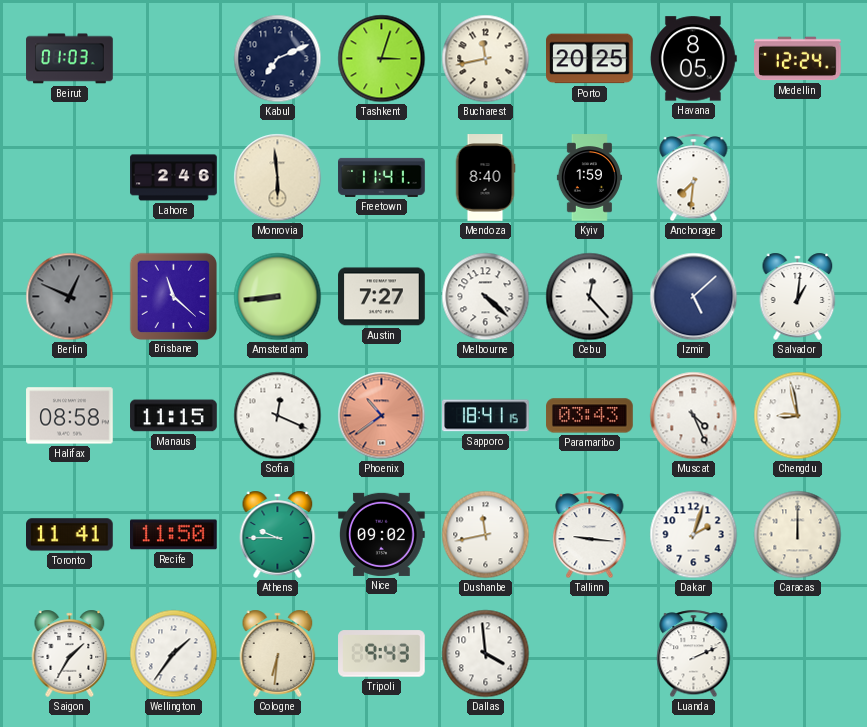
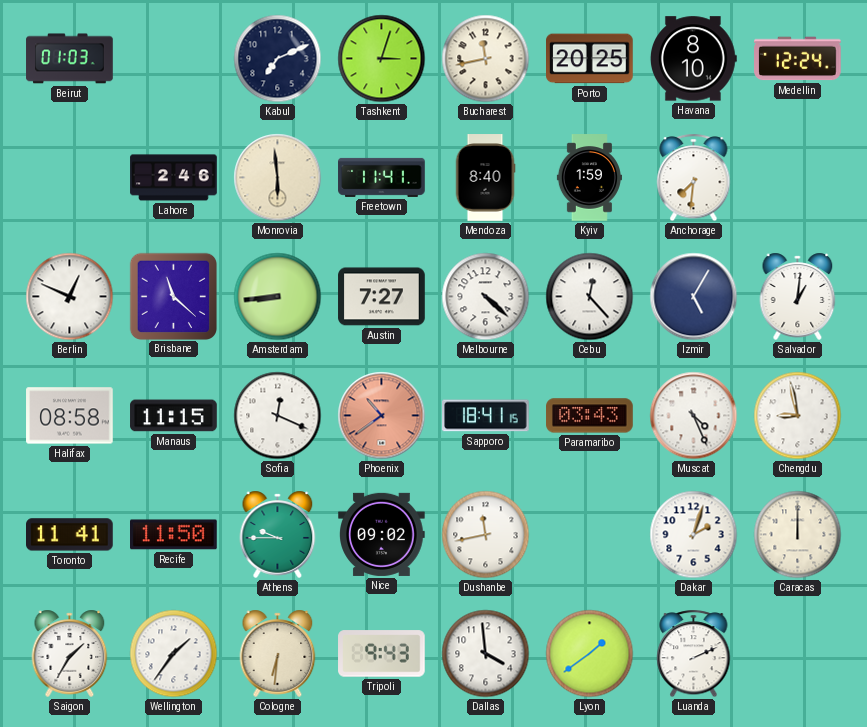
Havana: 8:05 -> 8:10 (693, 59)
Berlin dial: grey -> white (70, 297)
Izmir: 5:08 -> 5:05 (694, 297)
Tallinn: 9:16 -> none (590, 535)
Lyon: none -> 1:39 (590, 654)
